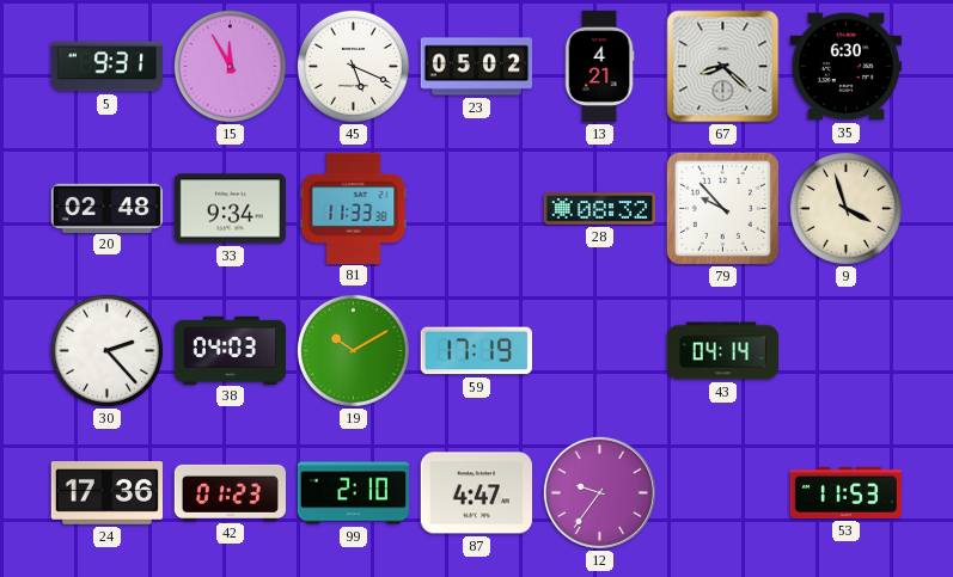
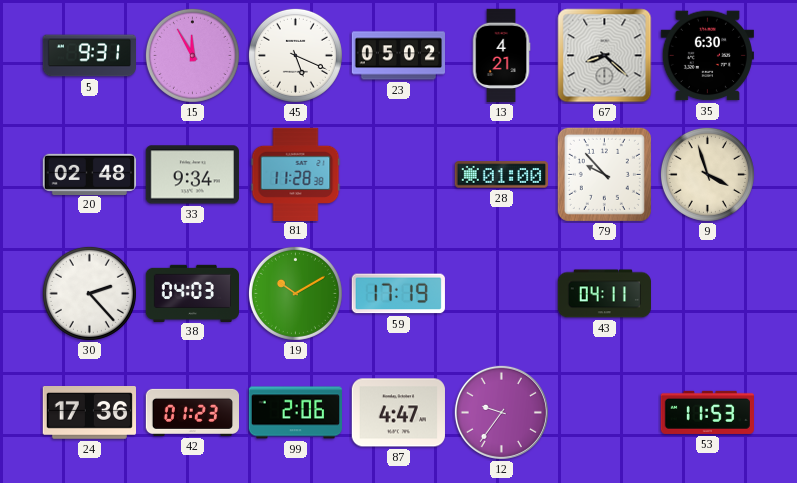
81: 11:33 -> 11:28 (296, 174)
28: 08:32 -> 01:00 (501, 175)
43: 04:14 -> 04:11 (604, 294)
99: 2:10 -> 2:06 (295, 413)
